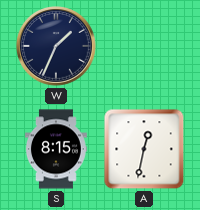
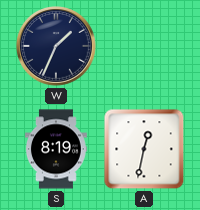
S: 8:15 -> 8:19 (57, 149)
